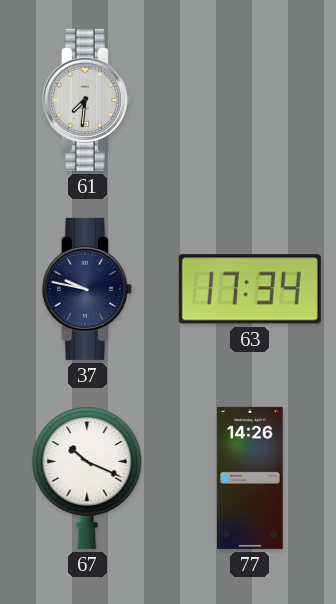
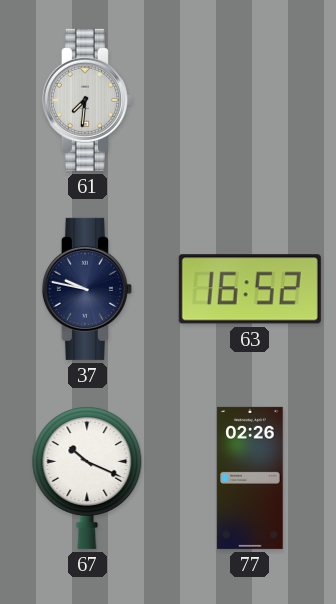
63: 17:34 -> 16:52 (250, 289)
77: 14:26 -> 02:26 (250, 478)
